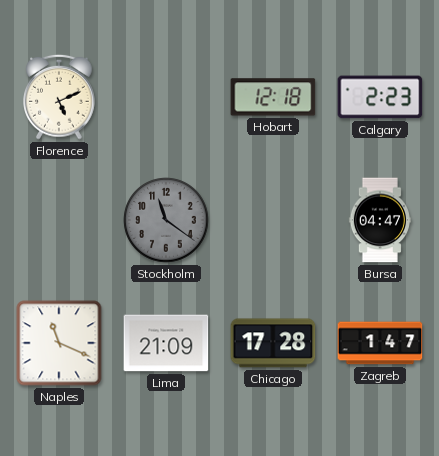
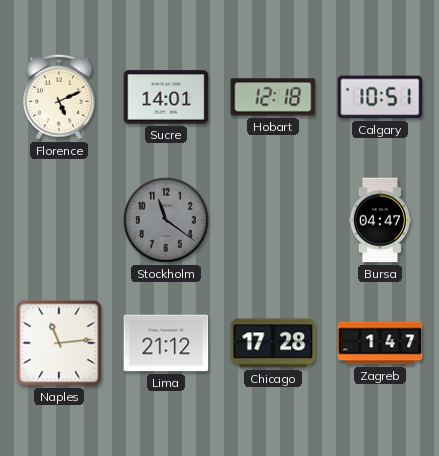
Sucre: none -> 14:01 (166, 97)
Calgary: 2:23 -> 10:51 (380, 97)
Naples: 11:19 -> 11:14 (59, 343)
Lima: 21:09 -> 21:12 (166, 343)
